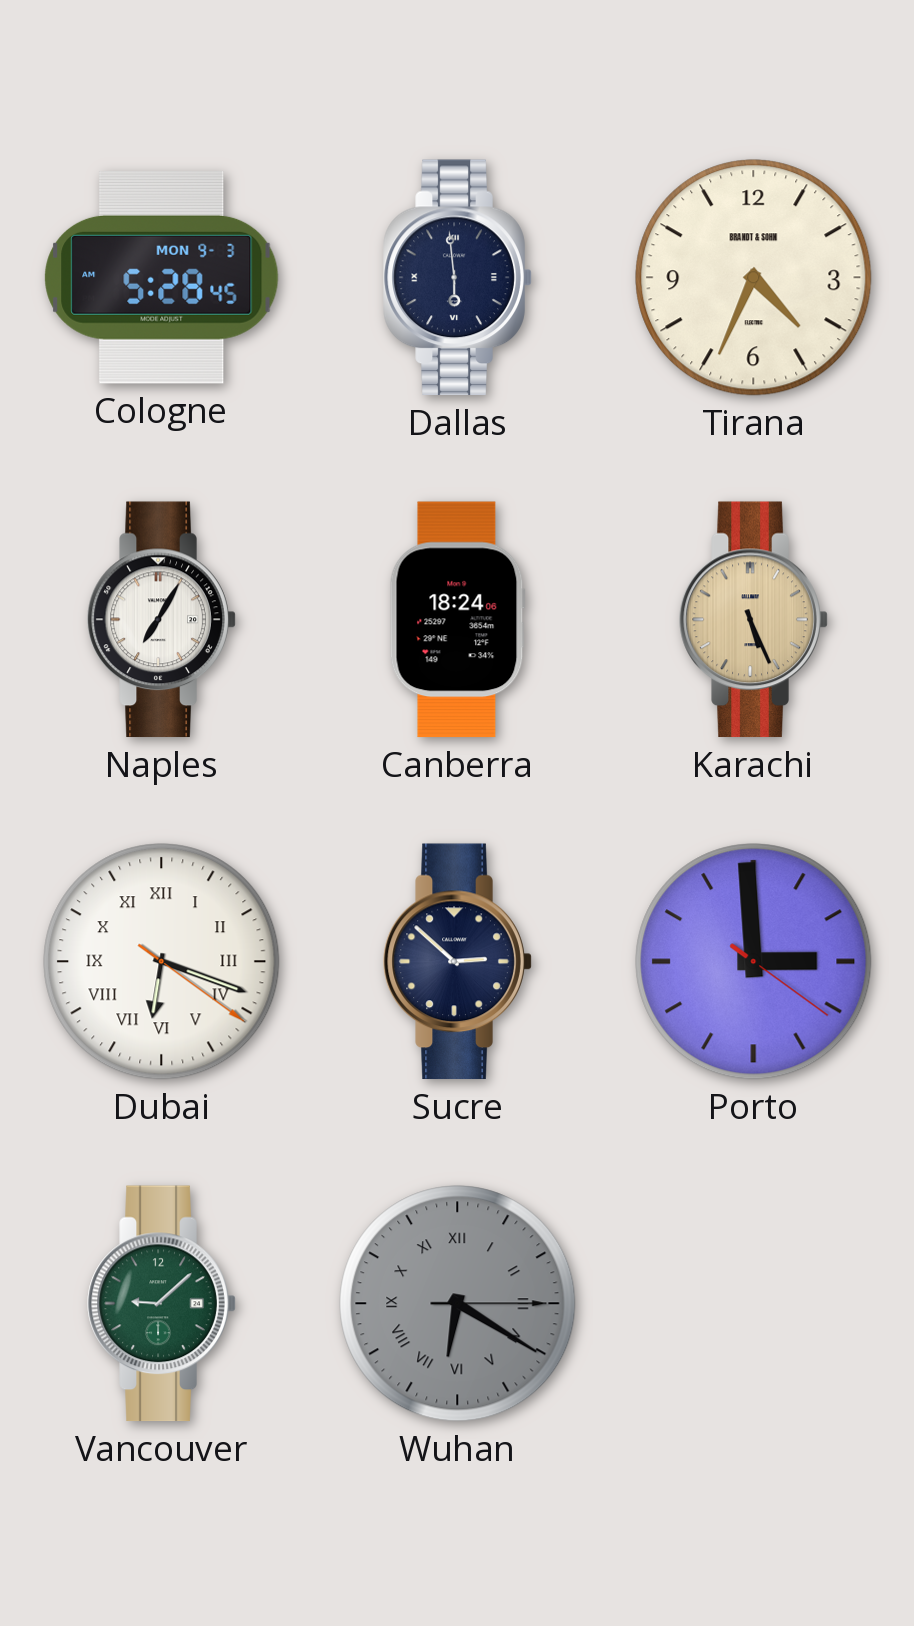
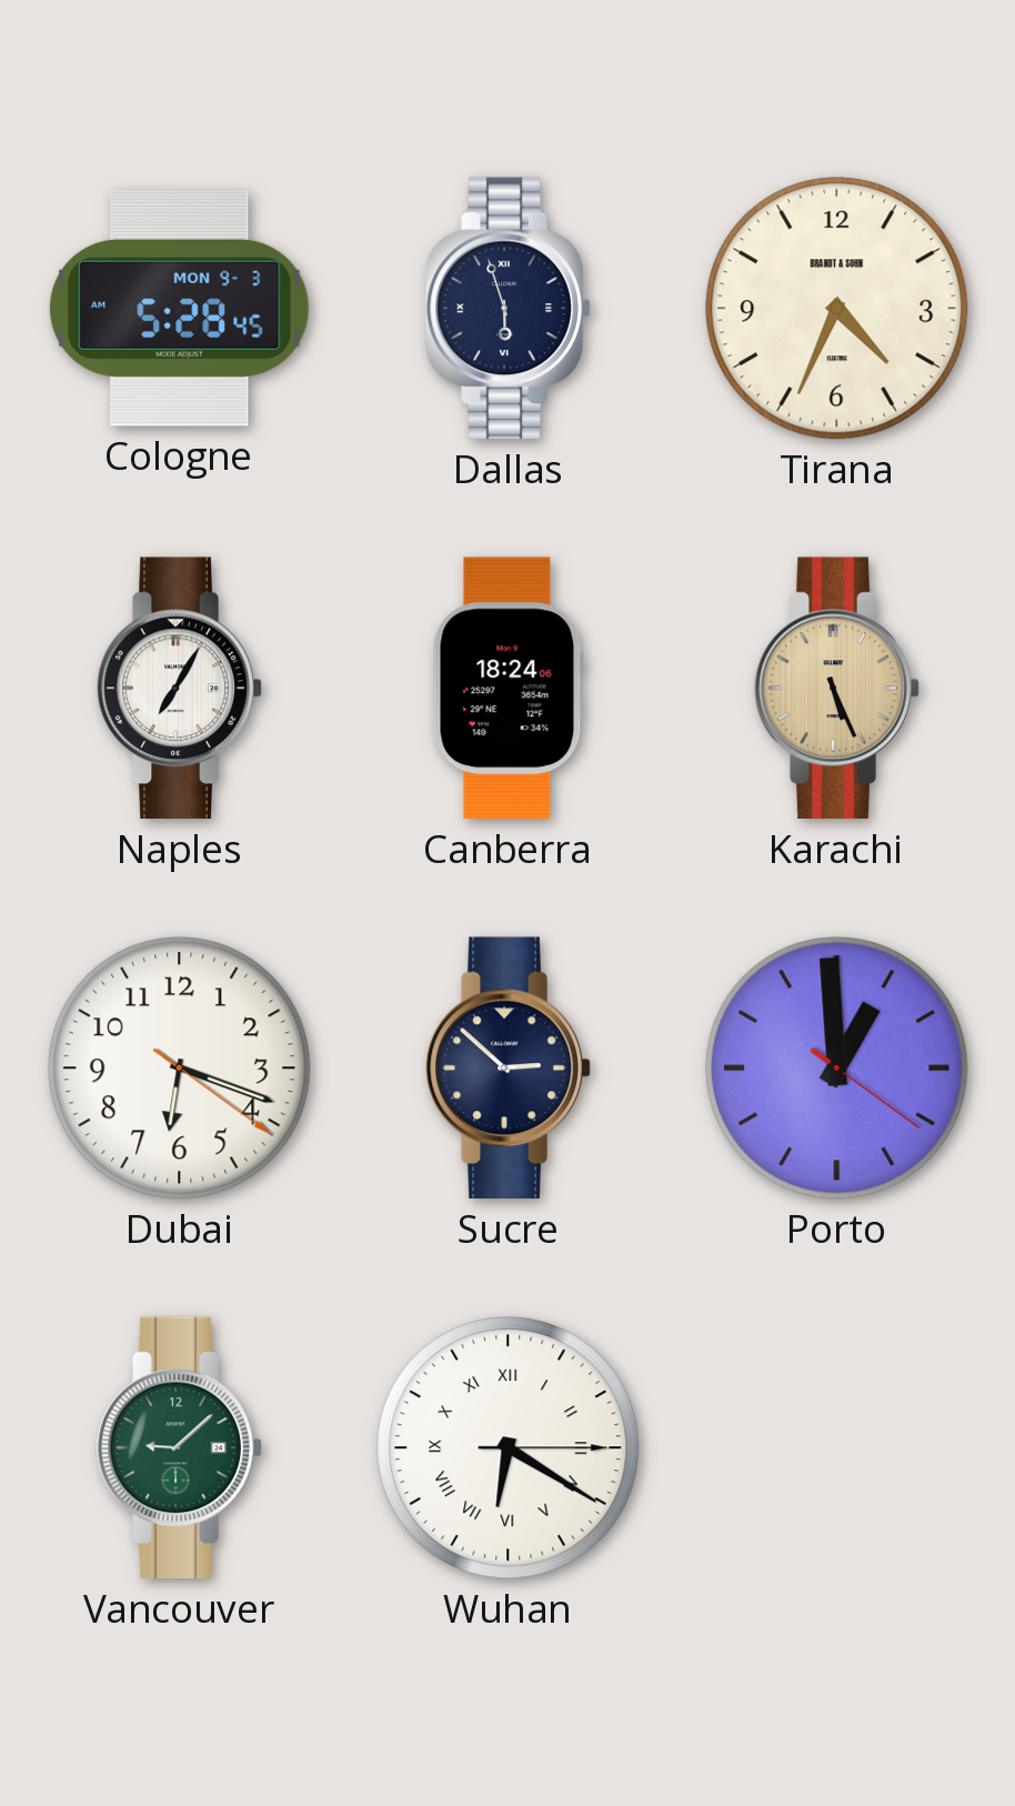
Dallas: 5:59 -> 5:57 (509, 309)
Dubai numerals: Roman -> Arabic (180, 1068)
Porto: 2:59 -> 12:59 (837, 1068)
Wuhan dial: grey -> white (509, 1448)
